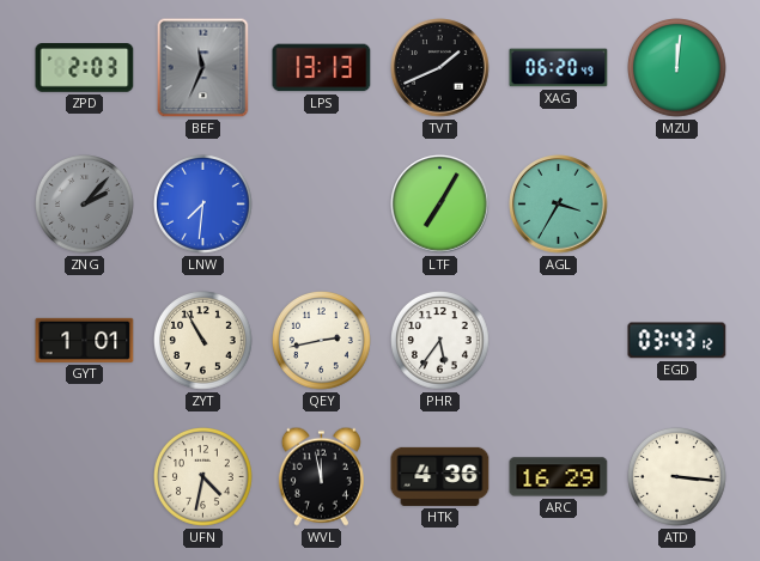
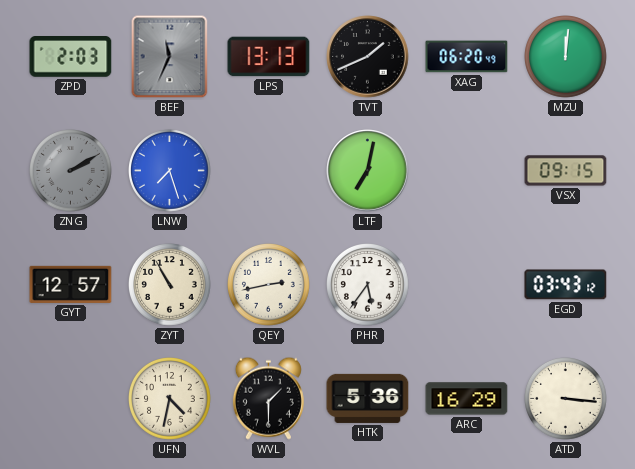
ZNG: 2:07 -> 2:10 (71, 171)
LNW: 7:31 -> 7:27 (170, 171)
LTF: 7:05 -> 7:02 (368, 171)
AGL: 3:35 -> none (559, 205)
VSX: none -> 09:15 (566, 171)
GYT: 1:01 -> 12:57 (71, 284)
WVL: 11:58 -> 1:30 (268, 398)
HTK: 4:36 -> 5:36 (368, 398)
